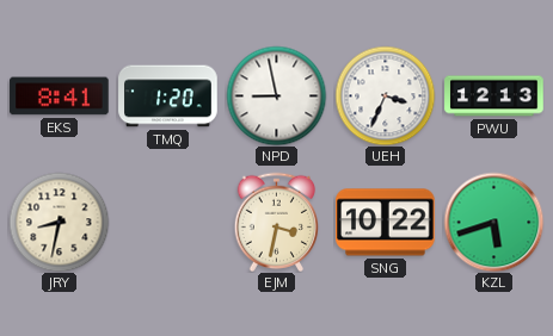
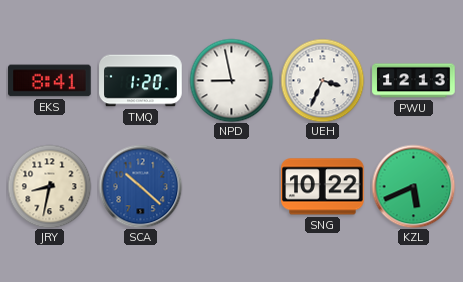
SCA: none -> 10:22 (140, 186)
EJM: 3:32 -> none (277, 222)
KZL: 5:42 -> 5:41 (413, 186)
